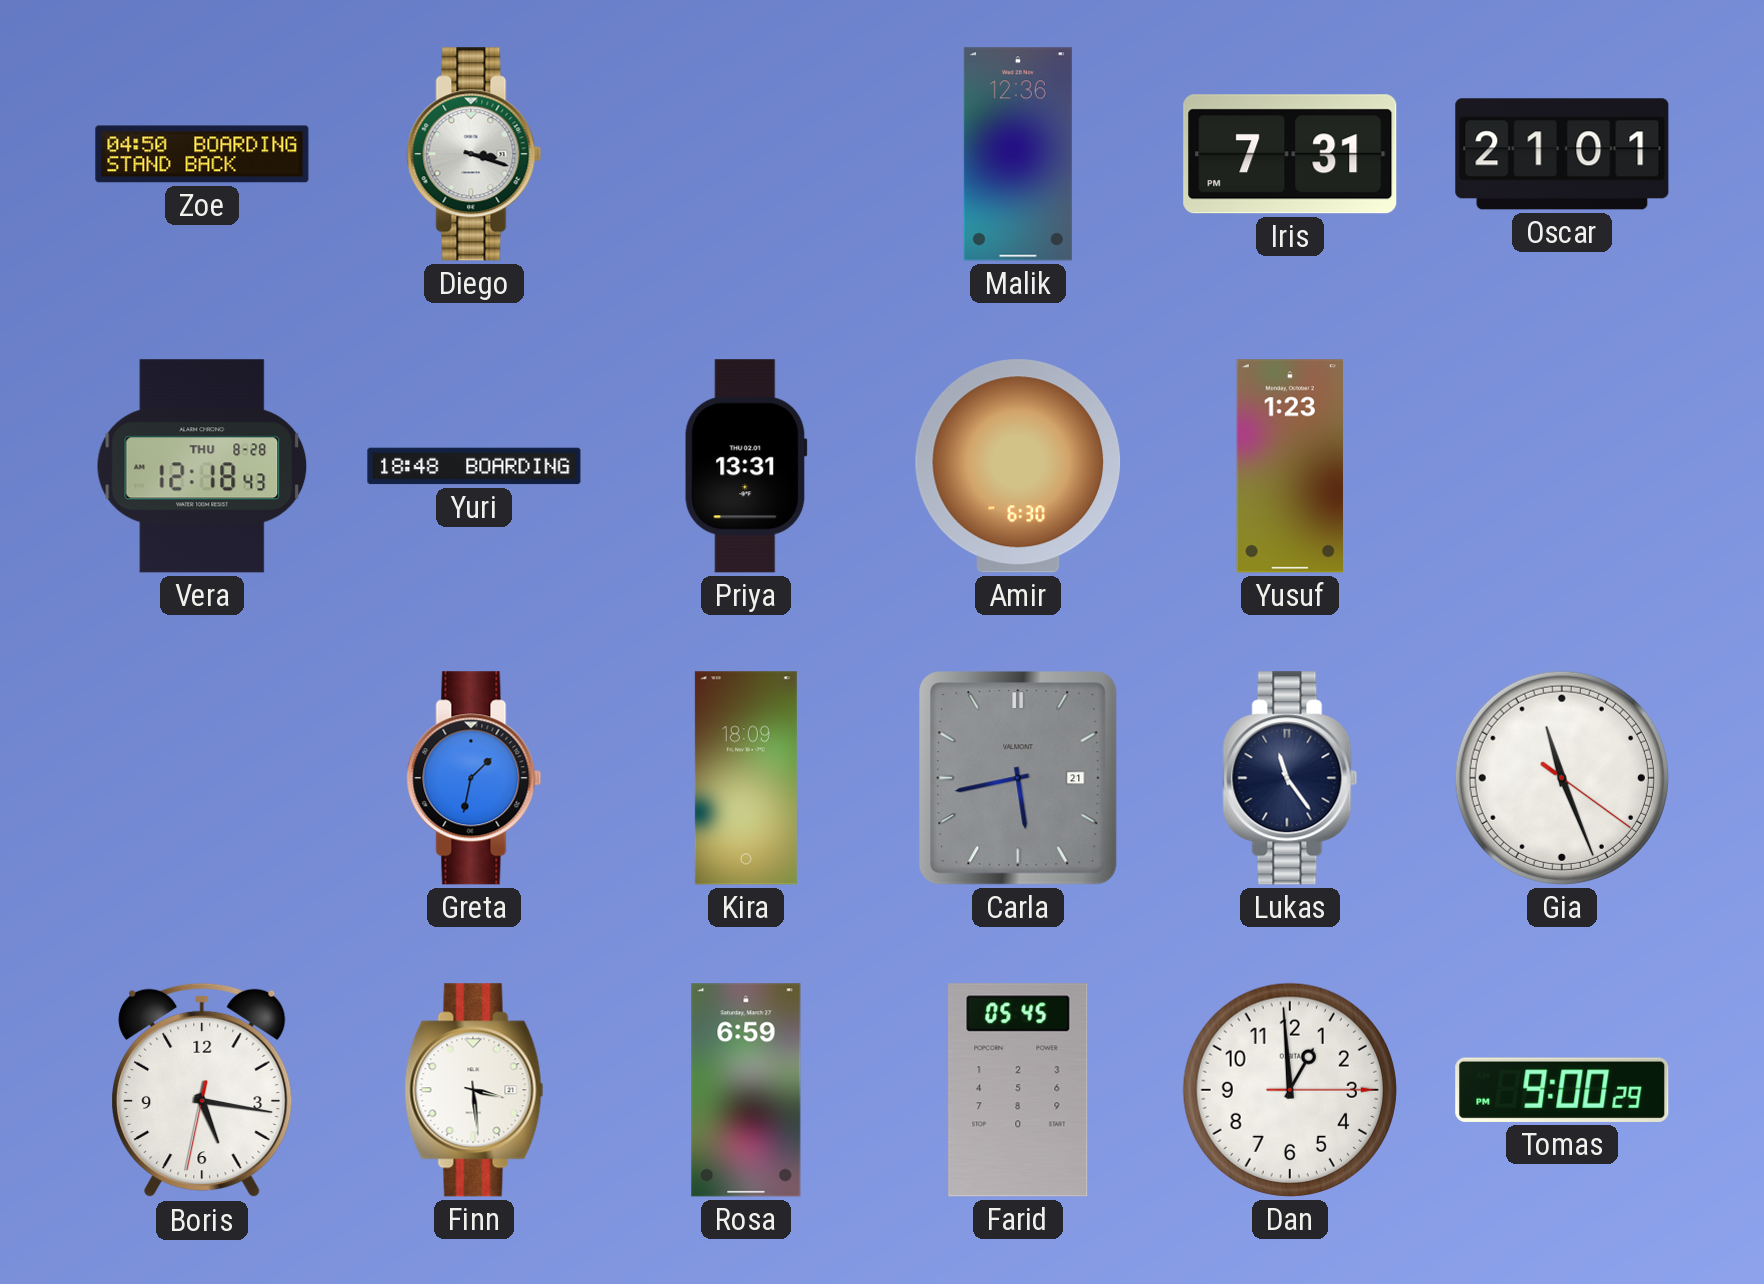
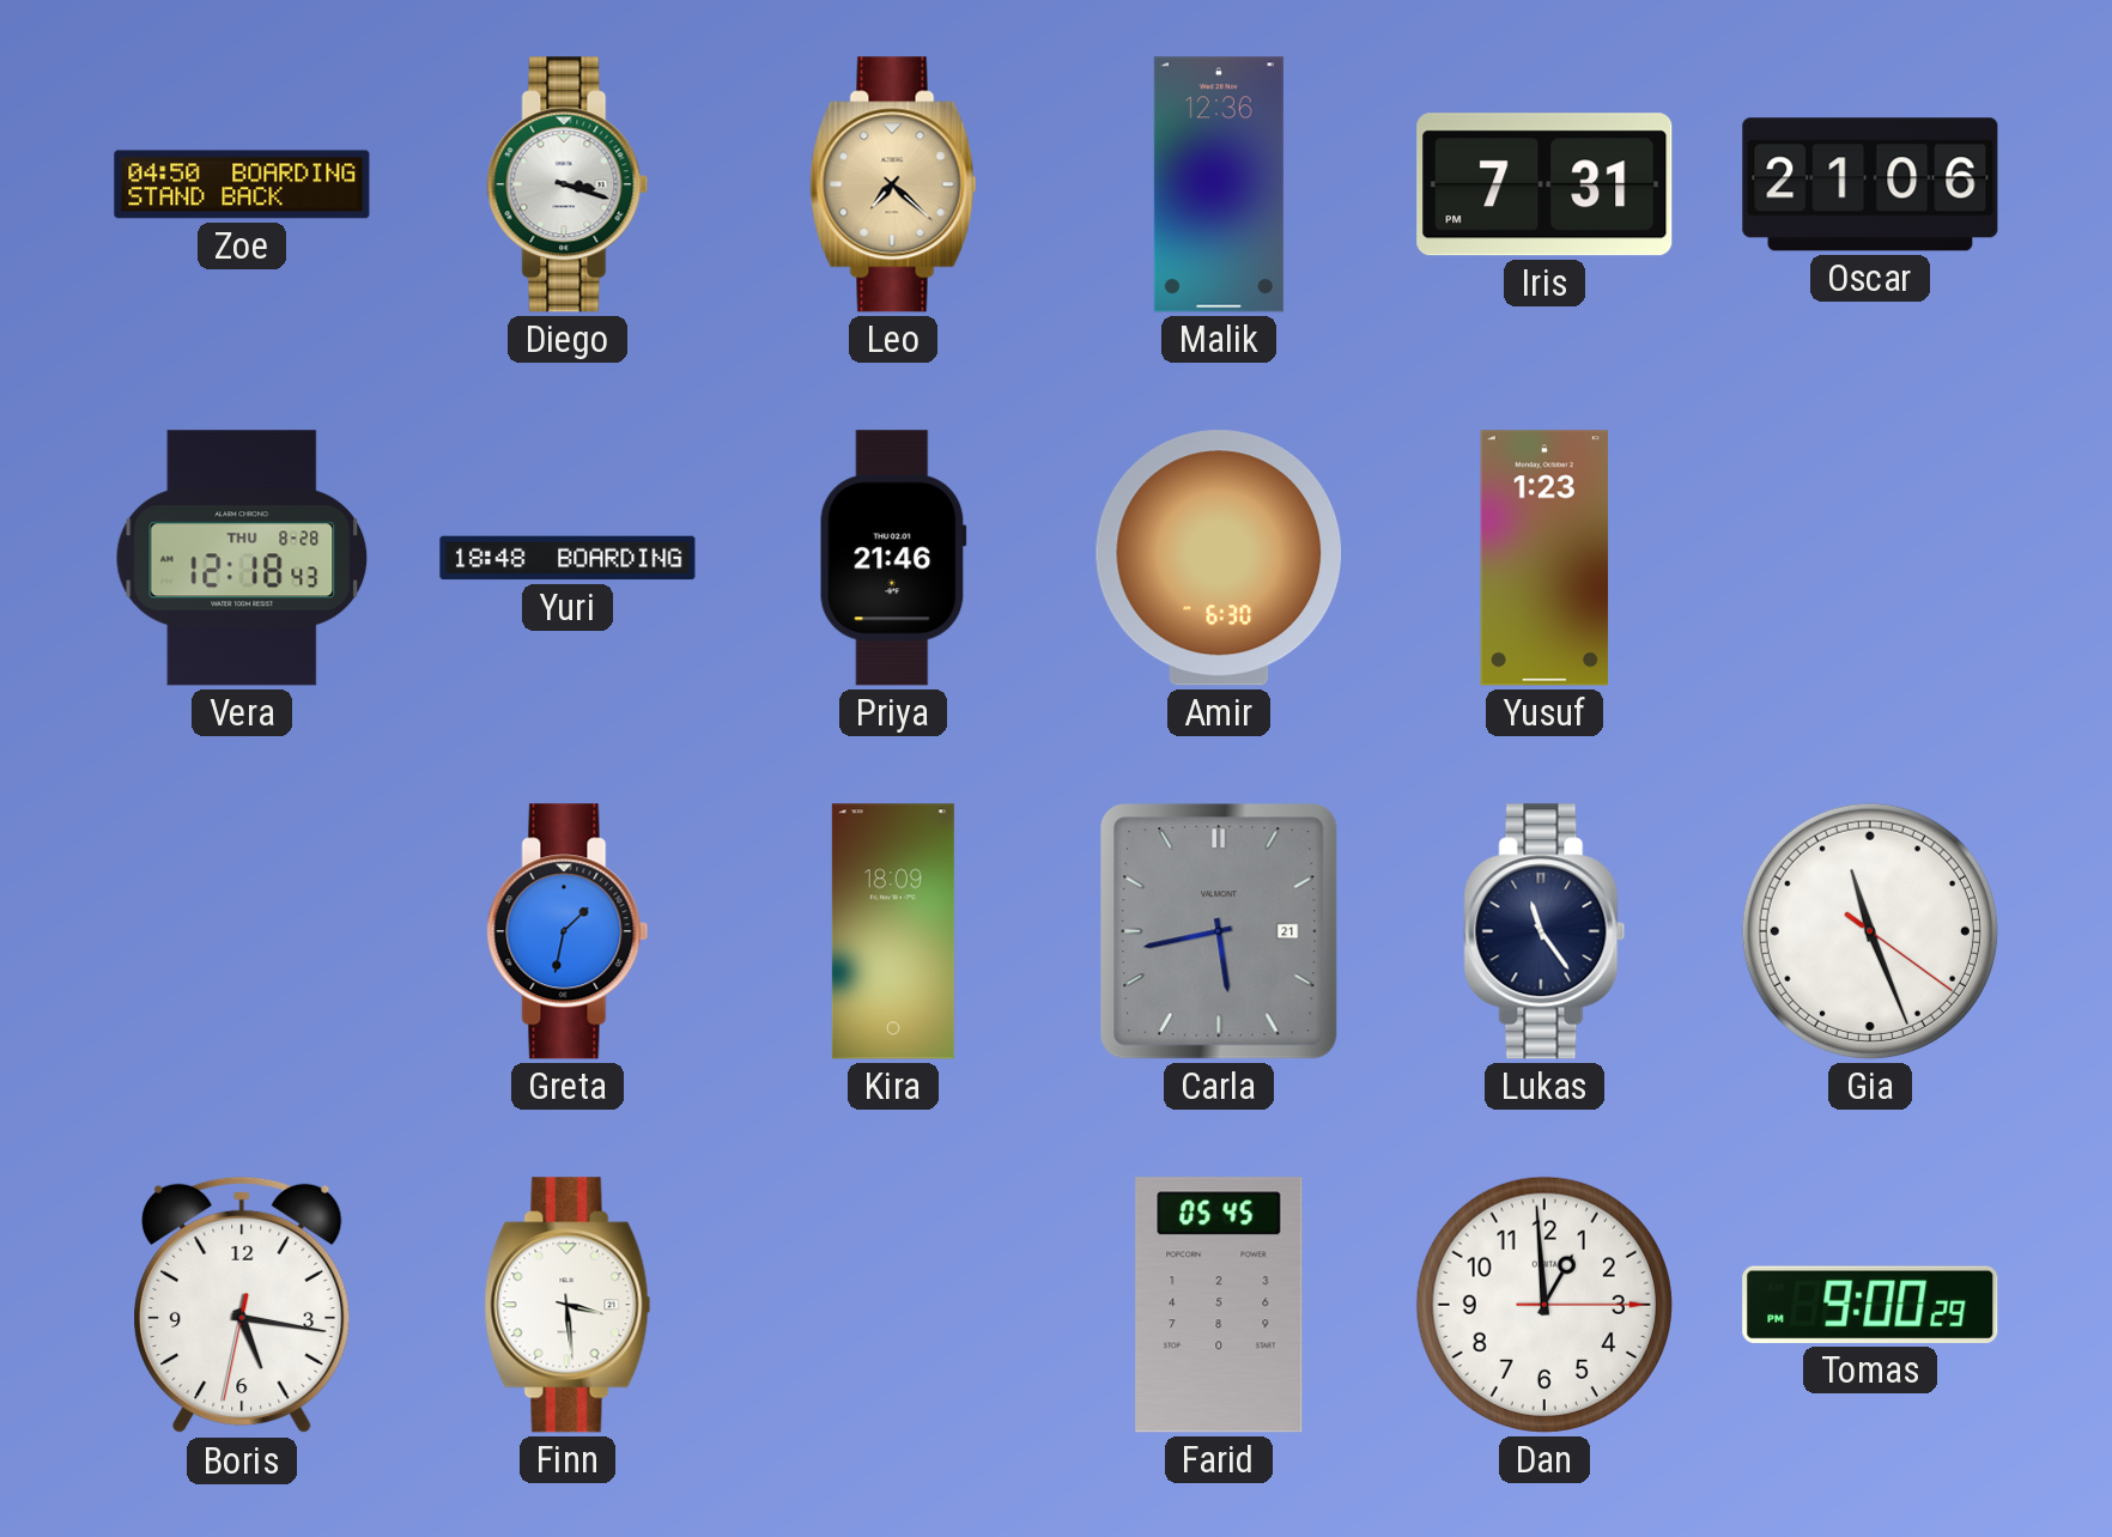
Leo: none -> 7:22 (893, 184)
Oscar: 21:01 -> 21:06 (1870, 184)
Priya: 13:31 -> 21:46 (893, 558)
Rosa: 6:59 -> none (746, 1090)
